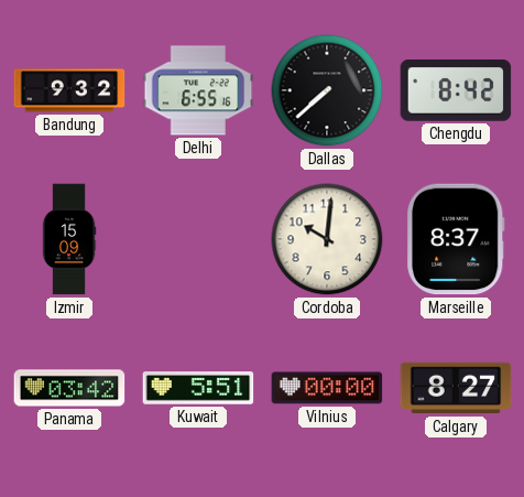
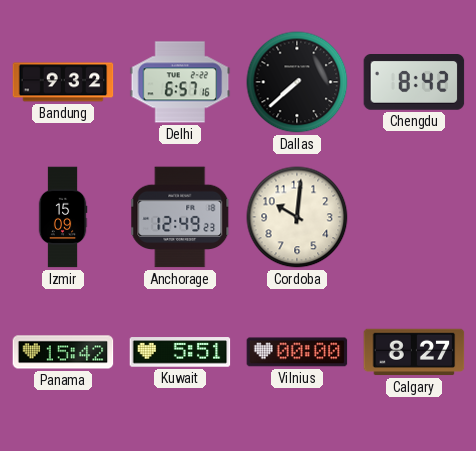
Delhi: 6:55 -> 6:57 (180, 82)
Anchorage: none -> 12:49 (181, 217)
Marseille: 8:37 -> none (456, 239)
Panama: 03:42 -> 15:42 (63, 352)
